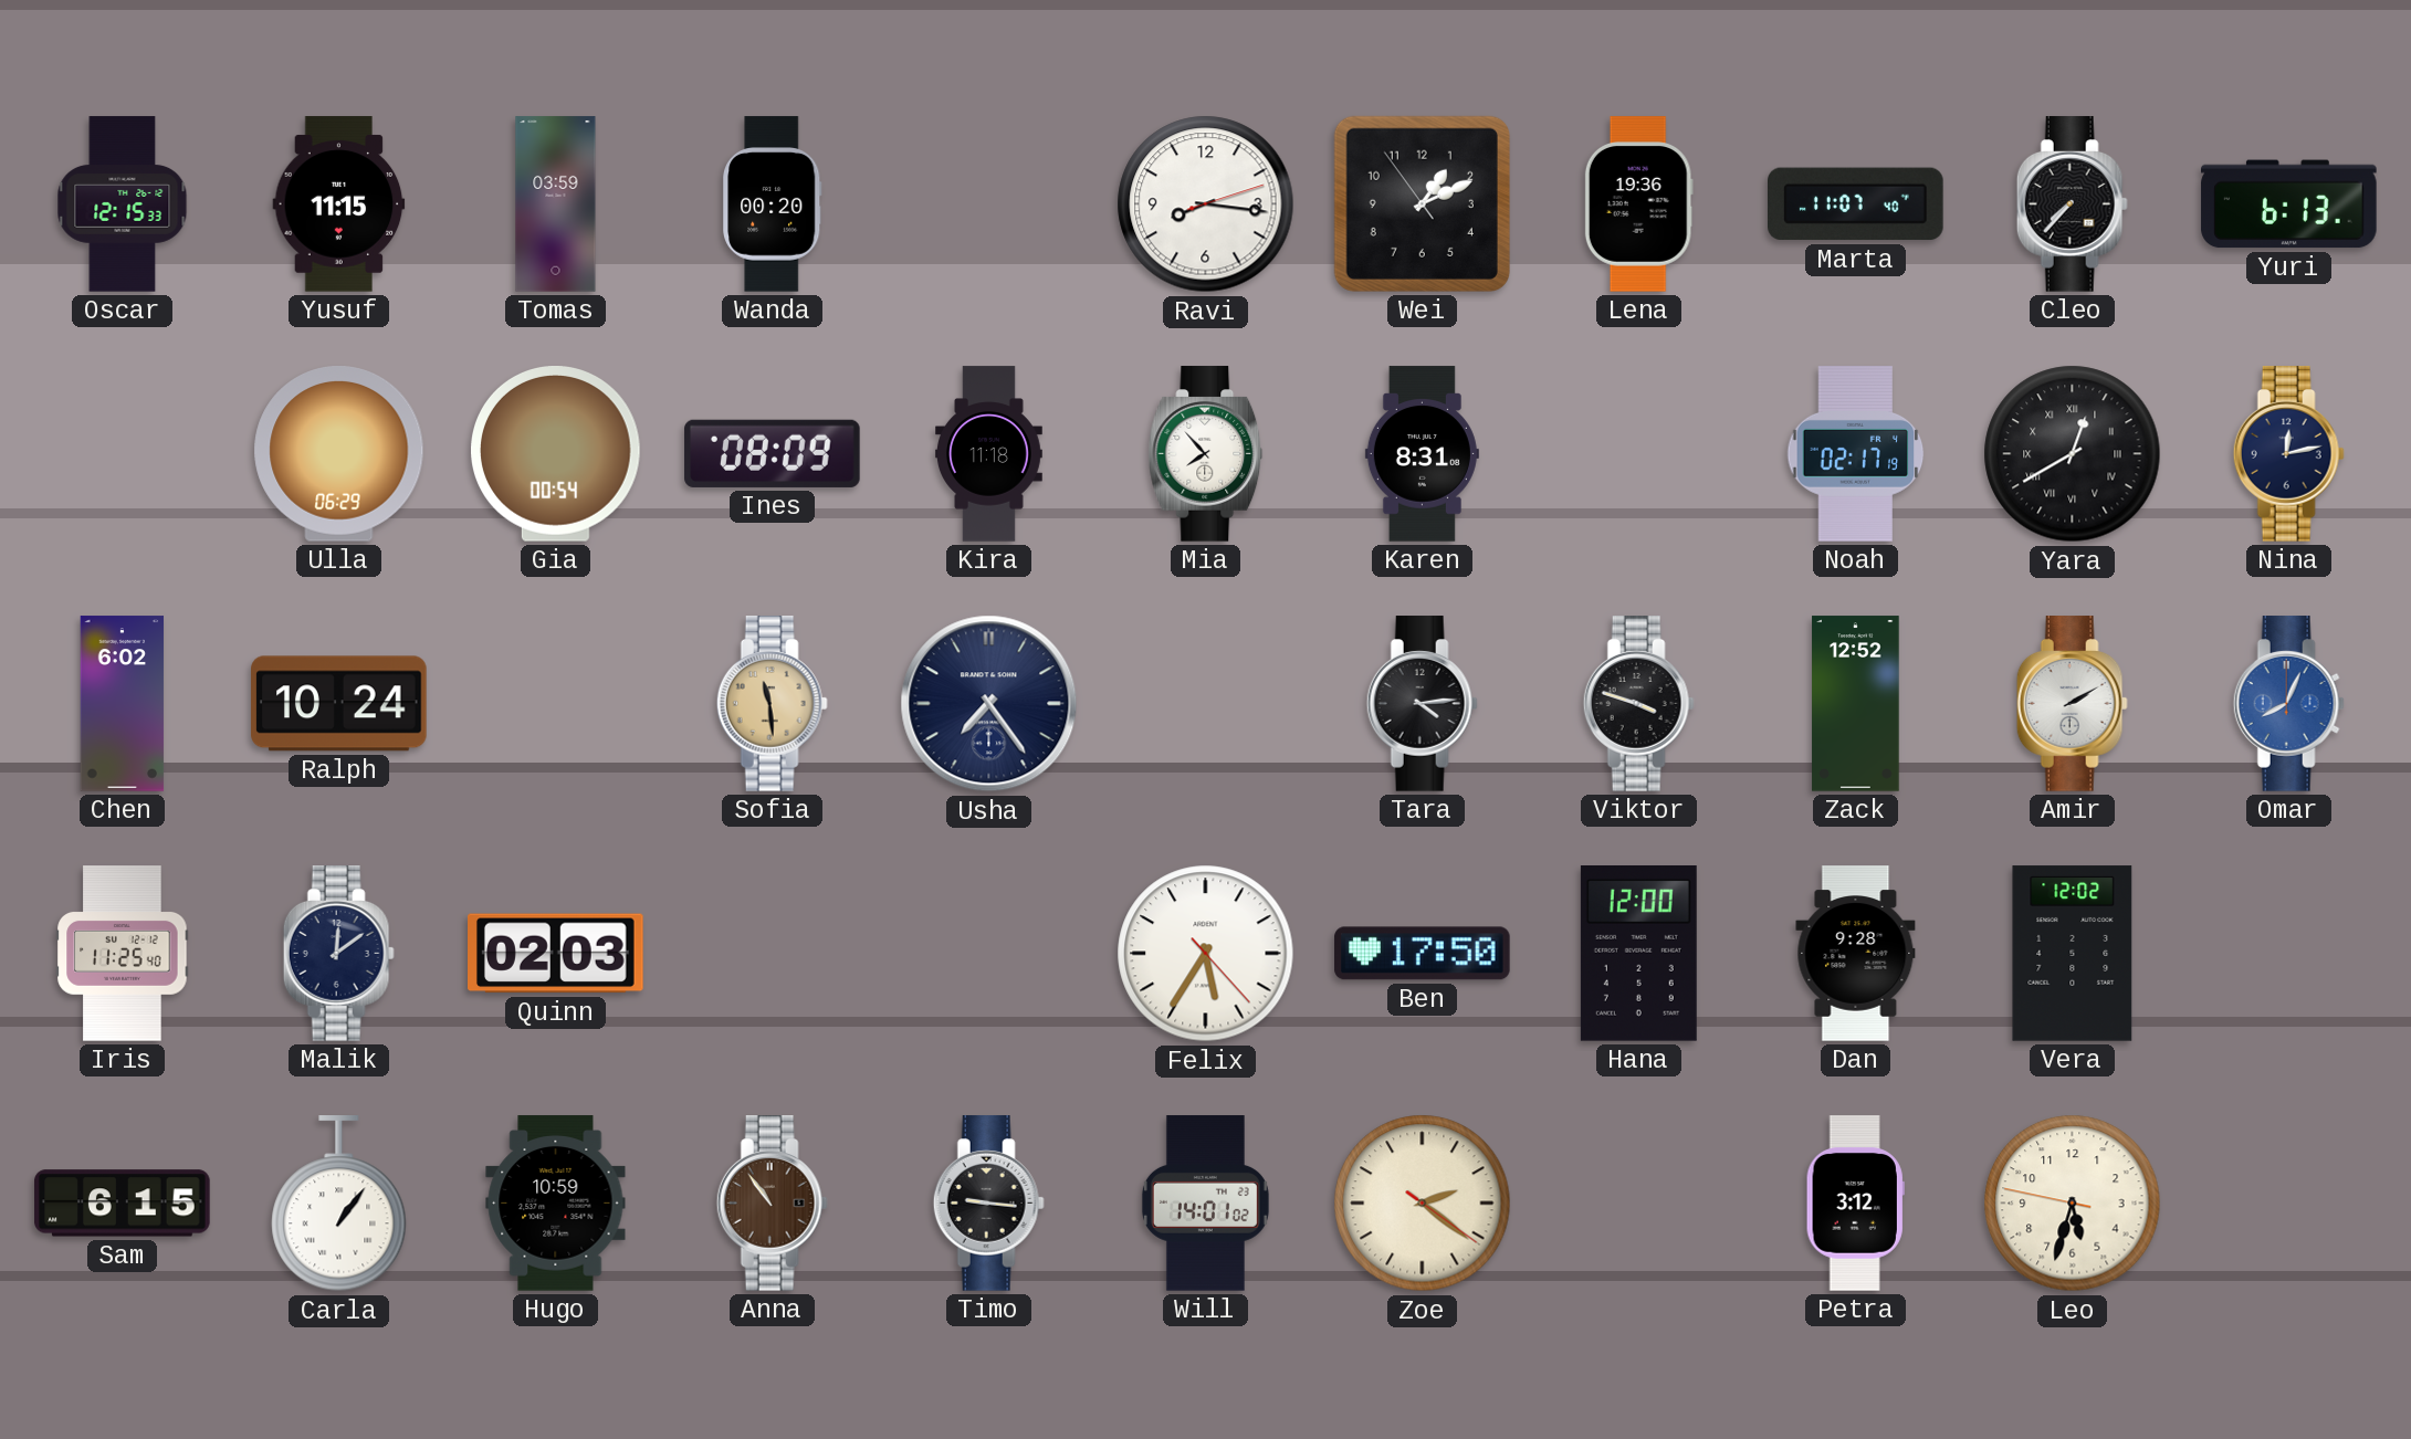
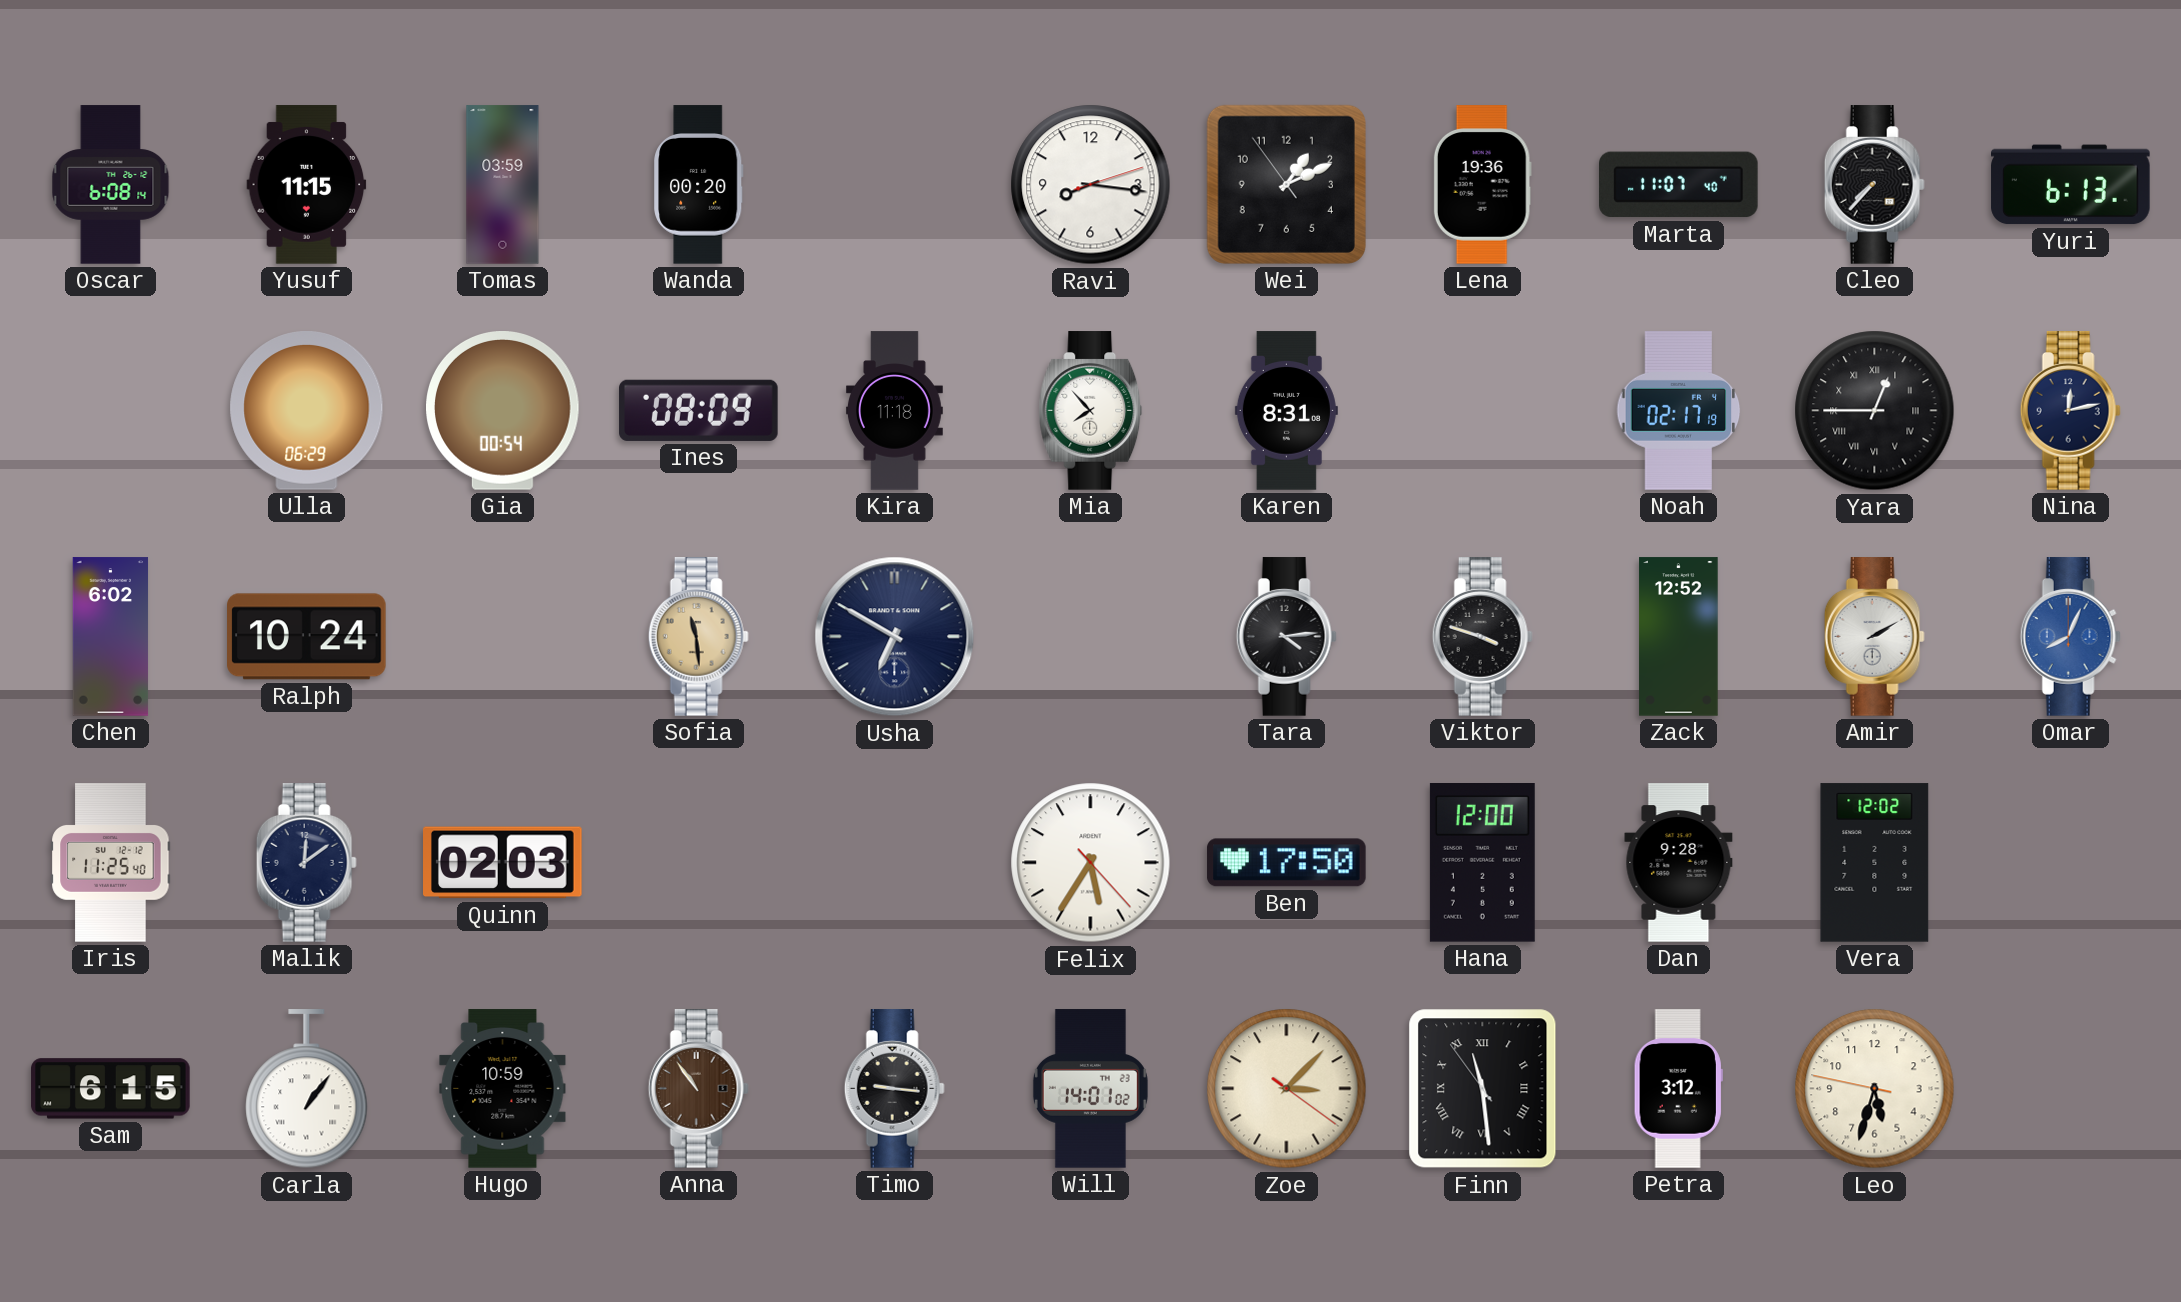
Oscar: 12:15 -> 6:08 (111, 185)
Yara: 12:40 -> 12:45 (1875, 411)
Usha: 7:24 -> 6:50 (895, 637)
Zoe: 2:21 -> 3:07 (1287, 1089)
Finn: none -> 11:28 (1483, 1089)
